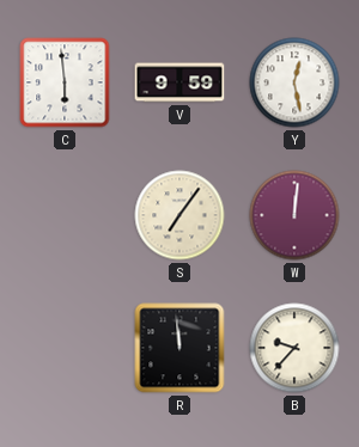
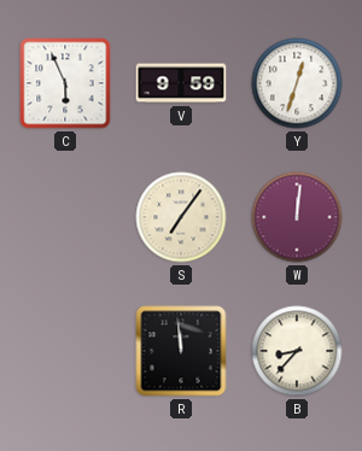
C: 5:59 -> 5:56 (65, 83)
Y: 12:28 -> 12:33 (297, 83)
B: 9:37 -> 8:37 (297, 351)
